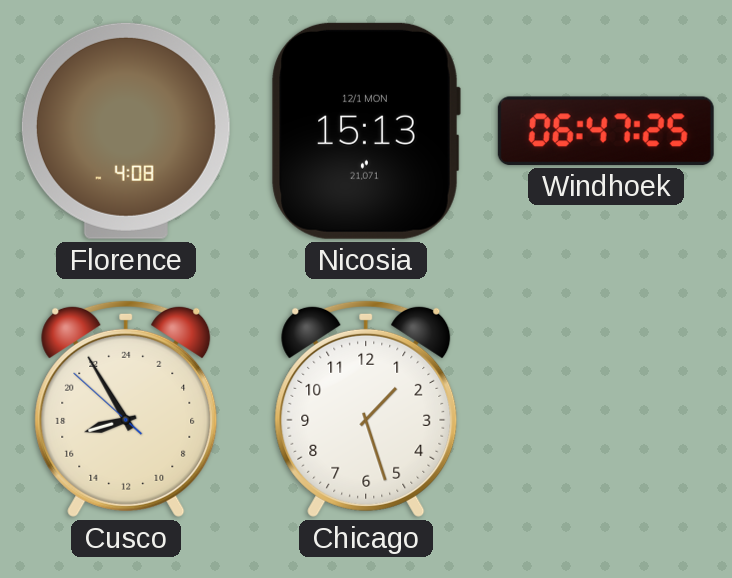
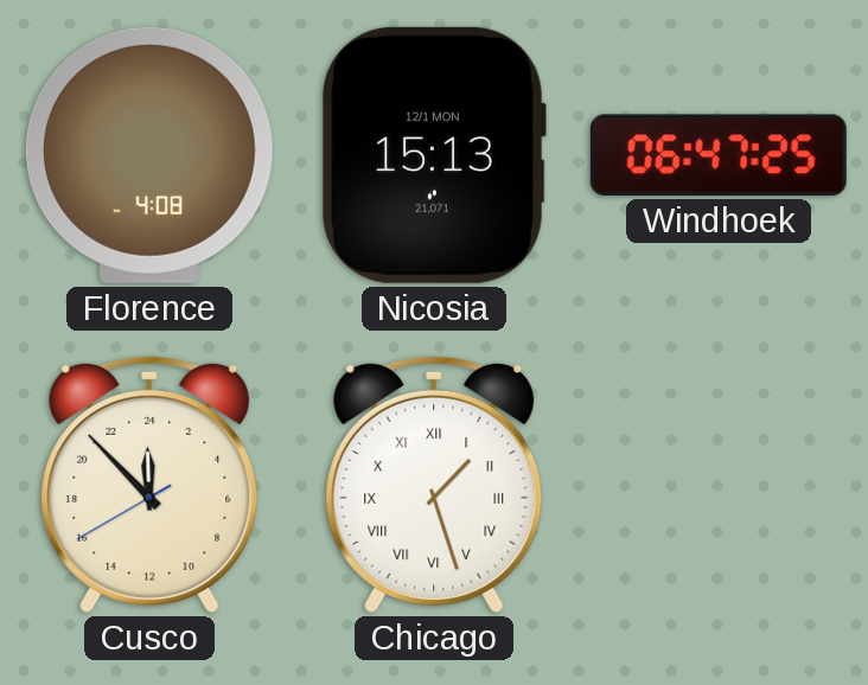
Cusco: 16:54 -> 23:52 (149, 484)
Chicago numerals: Arabic -> Roman (434, 484)
